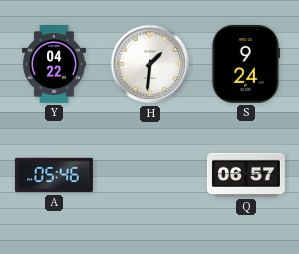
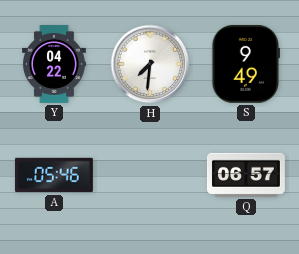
H: 1:31 -> 7:31 (150, 64)
S: 9:24 -> 9:49 (245, 64)
